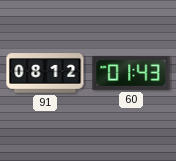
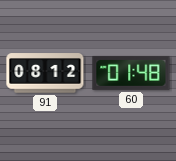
60: 01:43 -> 01:48 (131, 73)
